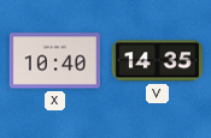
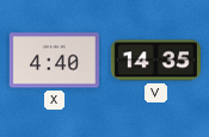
X: 10:40 -> 4:40 (54, 61)
